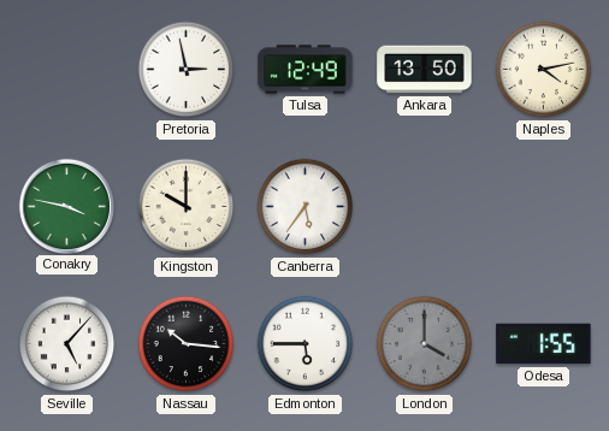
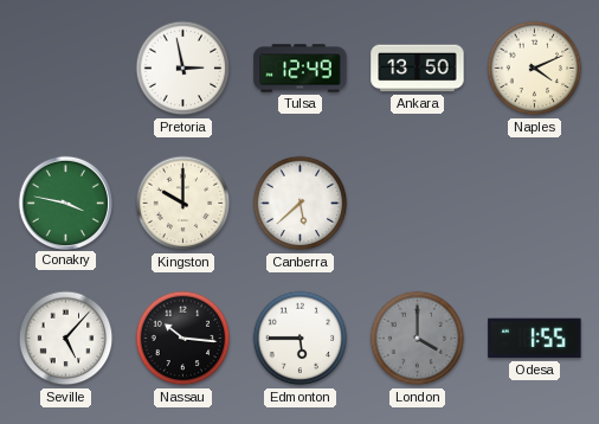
Naples: 4:13 -> 4:11 (535, 69)
Canberra: 5:36 -> 5:38 (301, 204)
